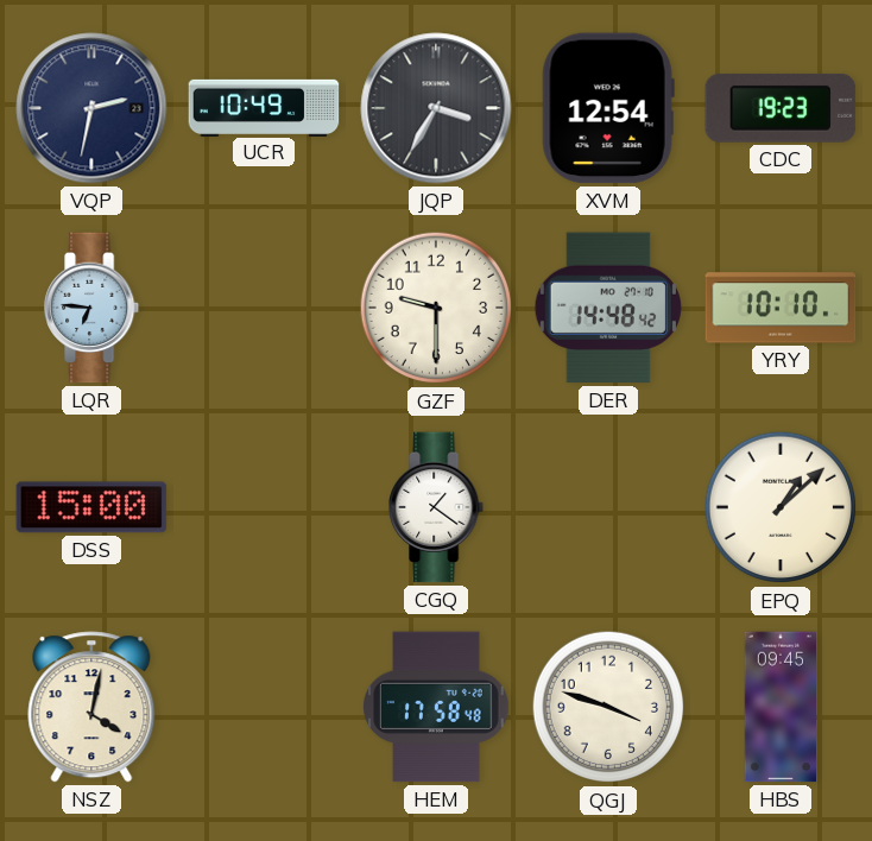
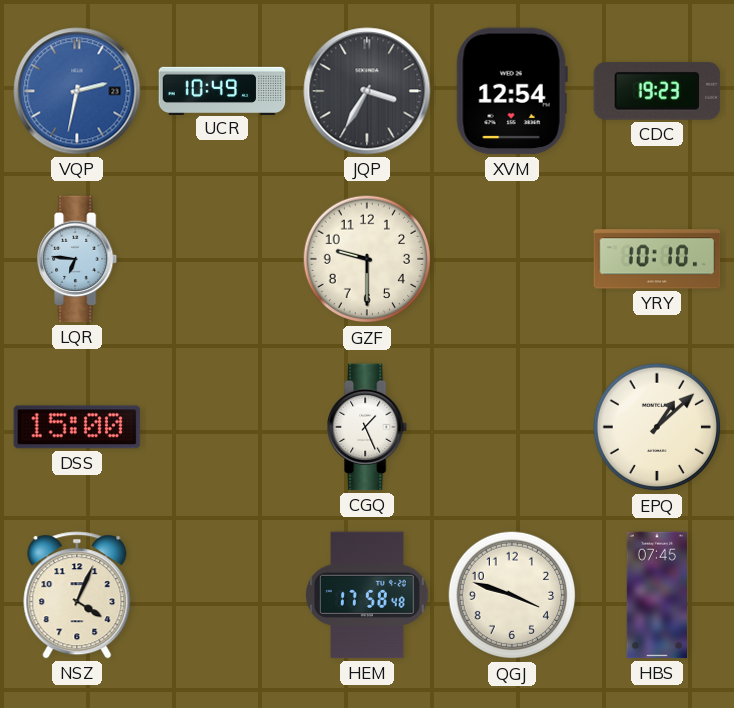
VQP dial: navy -> blue (77, 91)
DER: 14:48 -> none (608, 308)
CGQ: 1:21 -> 1:26 (368, 427)
NSZ: 4:02 -> 4:04 (77, 595)
HBS: 09:45 -> 07:45 (656, 595)
